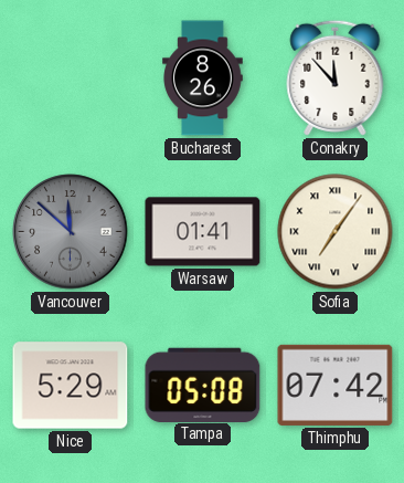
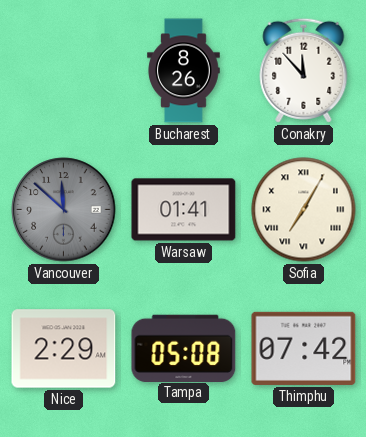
Sofia: 7:06 -> 7:05 (304, 210)
Nice: 5:29 -> 2:29 (64, 349)
